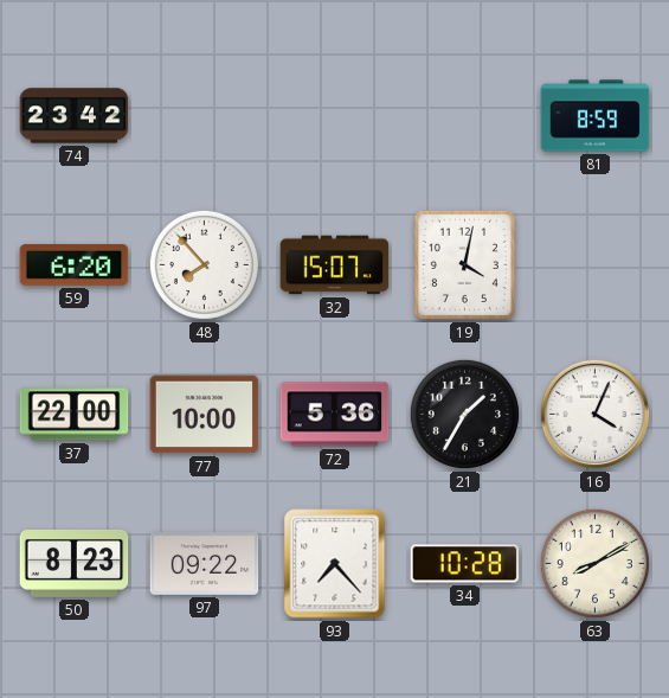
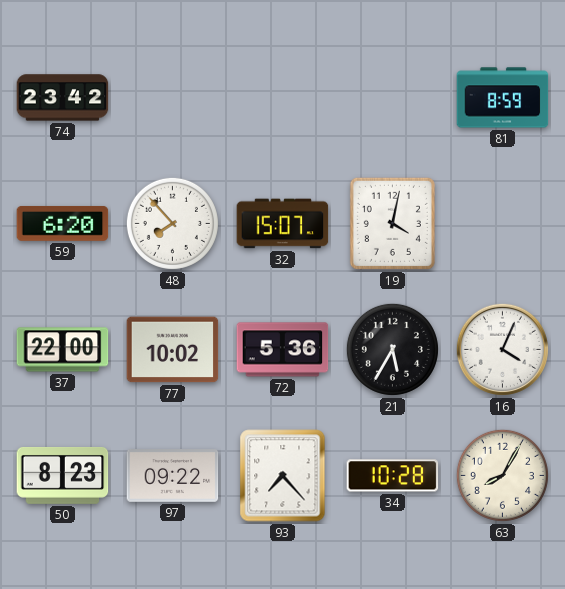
77: 10:00 -> 10:02 (173, 350)
21: 1:35 -> 5:35 (392, 349)
63: 8:10 -> 8:05 (502, 475)
